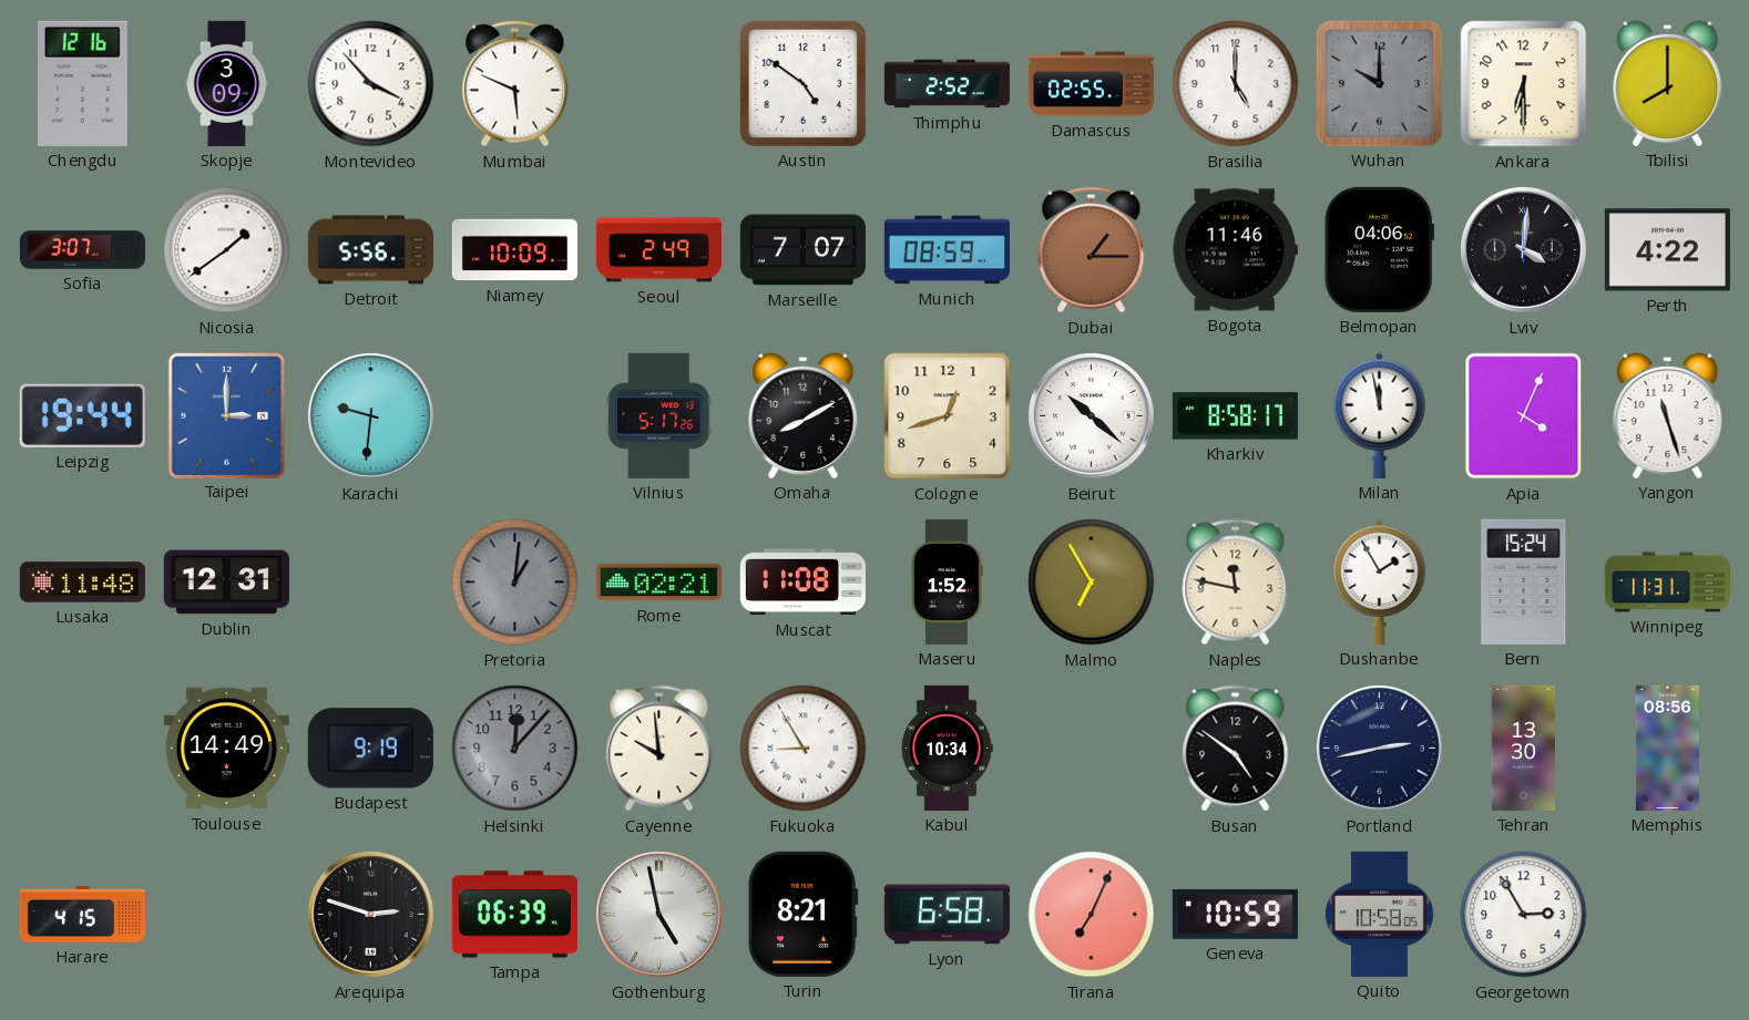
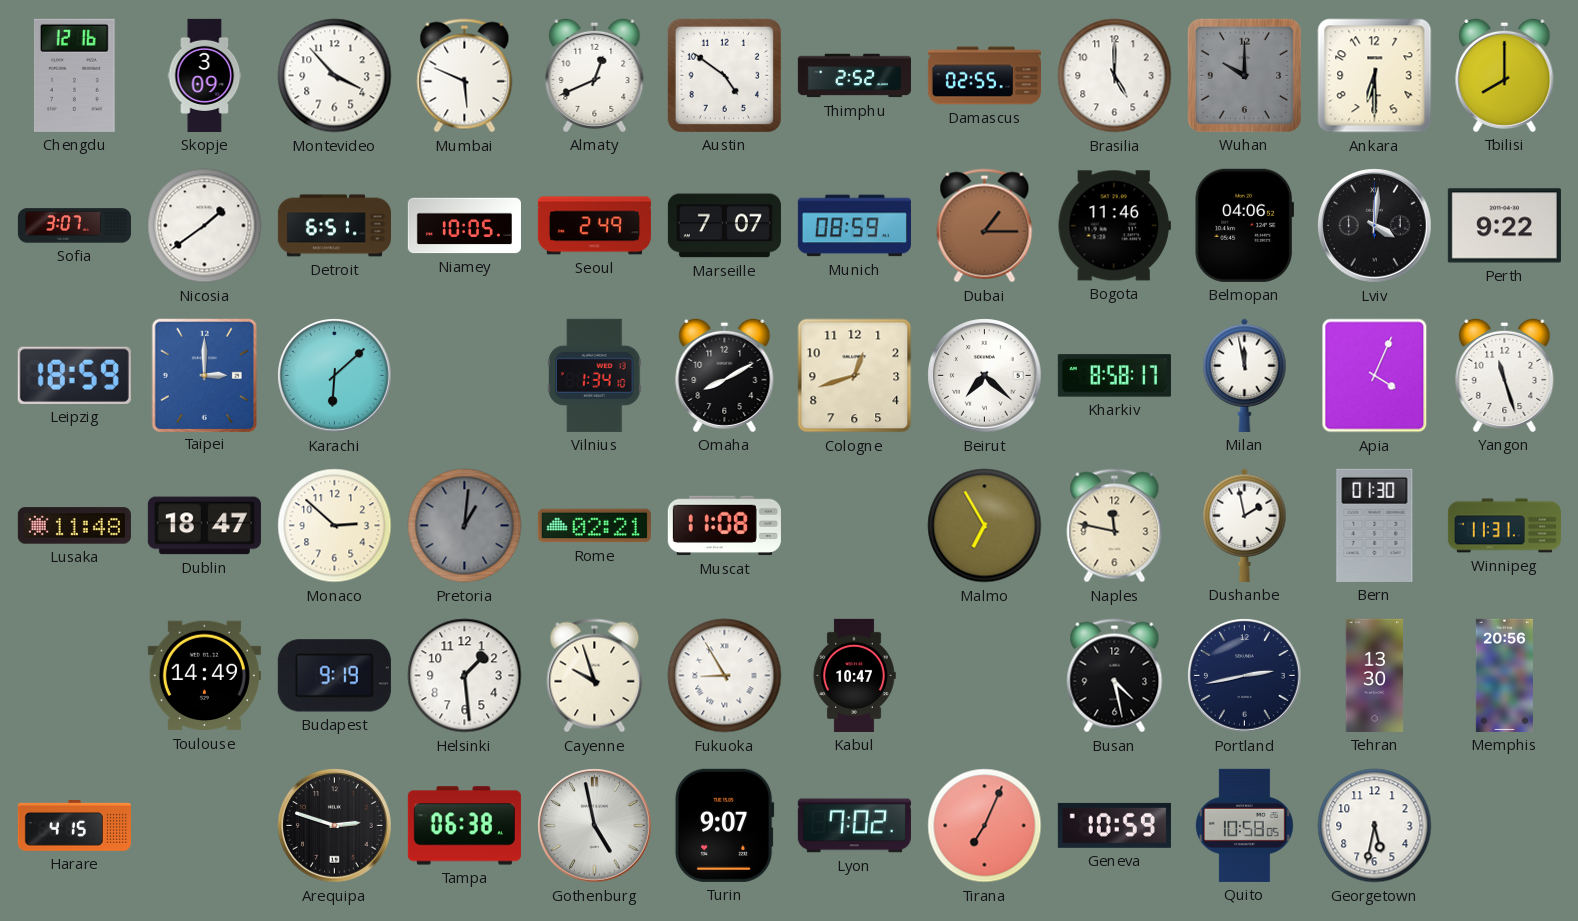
Almaty: none -> 12:41 (595, 75)
Detroit: 5:56 -> 6:51 (334, 226)
Niamey: 10:09 -> 10:05 (464, 226)
Perth: 4:22 -> 9:22 (1504, 226)
Leipzig: 19:44 -> 18:59 (74, 375)
Karachi: 9:31 -> 6:08 (335, 376)
Vilnius: 5:17 -> 1:34 (595, 375)
Beirut: 10:22 -> 7:22 (985, 376)
Dublin: 12:31 -> 18:47 (204, 526)
Monaco: none -> 2:52 (335, 526)
Maseru: 1:52 -> none (947, 581)
Dushanbe: 1:55 -> 1:58 (1245, 525)
Bern: 15:24 -> 01:30 (1375, 525)
Helsinki: 12:07 -> 1:29 (465, 676)
Helsinki dial: grey -> white (465, 676)
Cayenne: 9:59 -> 9:57 (595, 676)
Kabul: 10:34 -> 10:47 (854, 675)
Busan: 4:51 -> 4:28 (1115, 676)
Memphis: 08:56 -> 20:56 (1504, 675)
Tampa: 06:39 -> 06:38 (464, 826)
Turin: 8:21 -> 9:07 (724, 825)
Lyon: 6:58 -> 7:02 (854, 826)
Georgetown: 2:55 -> 5:32 (1375, 826)
